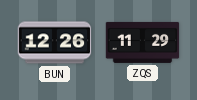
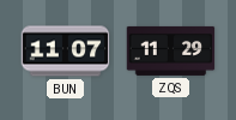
BUN: 12:26 -> 11:07 (66, 52)
